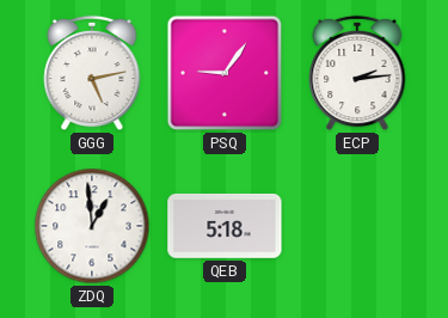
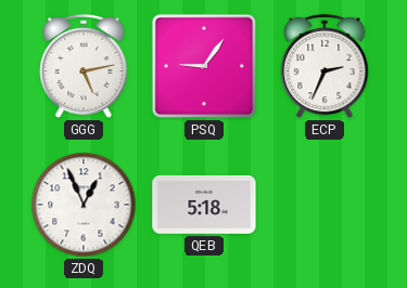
ECP: 2:14 -> 2:34 (325, 66)
ZDQ: 12:59 -> 12:56 (84, 205)
